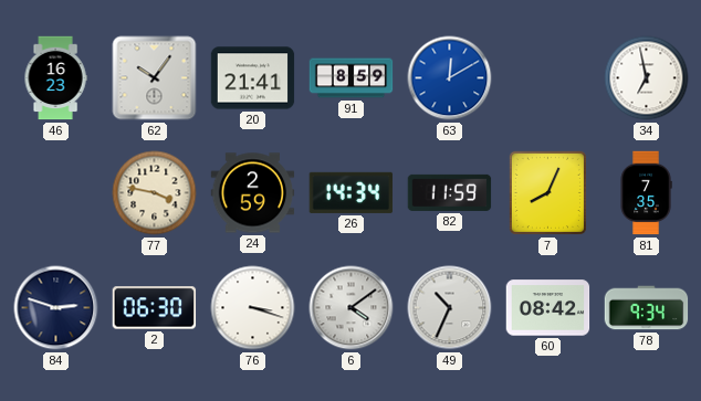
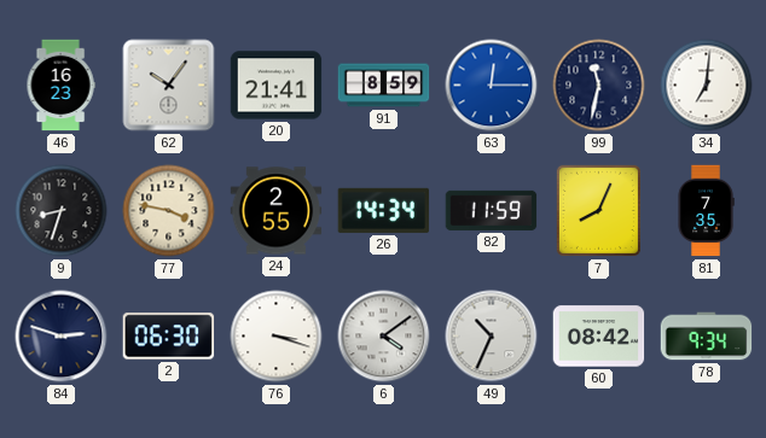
63: 12:10 -> 12:15 (492, 86)
99: none -> 11:32 (599, 86)
34: 6:58 -> 7:01 (707, 86)
9: none -> 8:33 (62, 211)
24: 2:59 -> 2:55 (277, 211)
